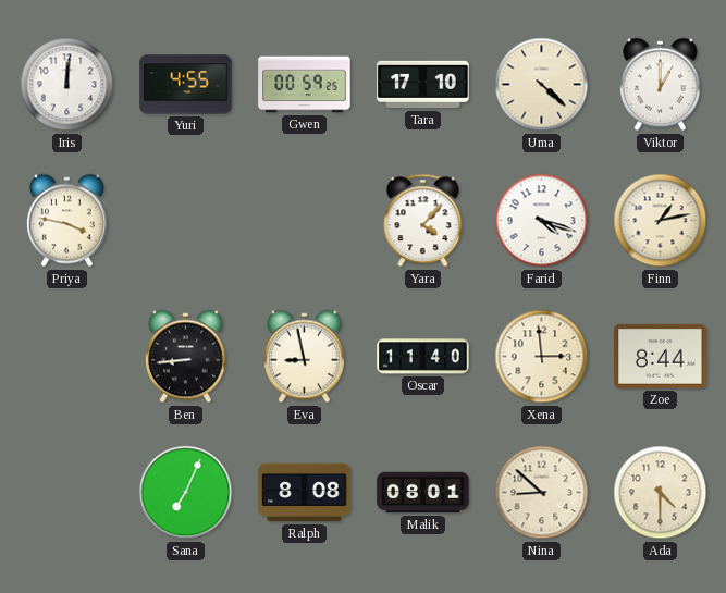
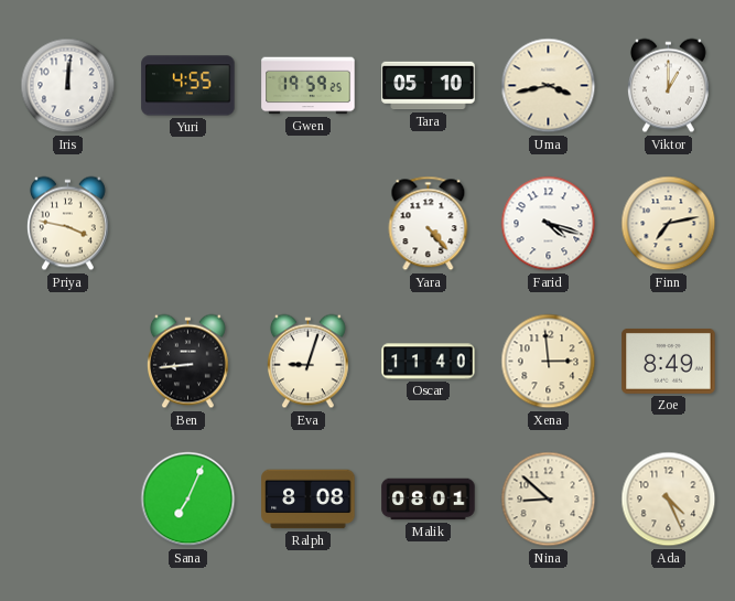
Gwen: 00:59 -> 19:59 (309, 86)
Tara: 17:10 -> 05:10 (429, 86)
Uma: 4:22 -> 3:43 (549, 86)
Yara: 4:07 -> 4:23 (429, 224)
Finn: 1:13 -> 7:13 (669, 224)
Eva: 8:58 -> 9:03 (307, 362)
Zoe: 8:44 -> 8:49 (669, 361)
Ada: 4:30 -> 4:26 (669, 500)
